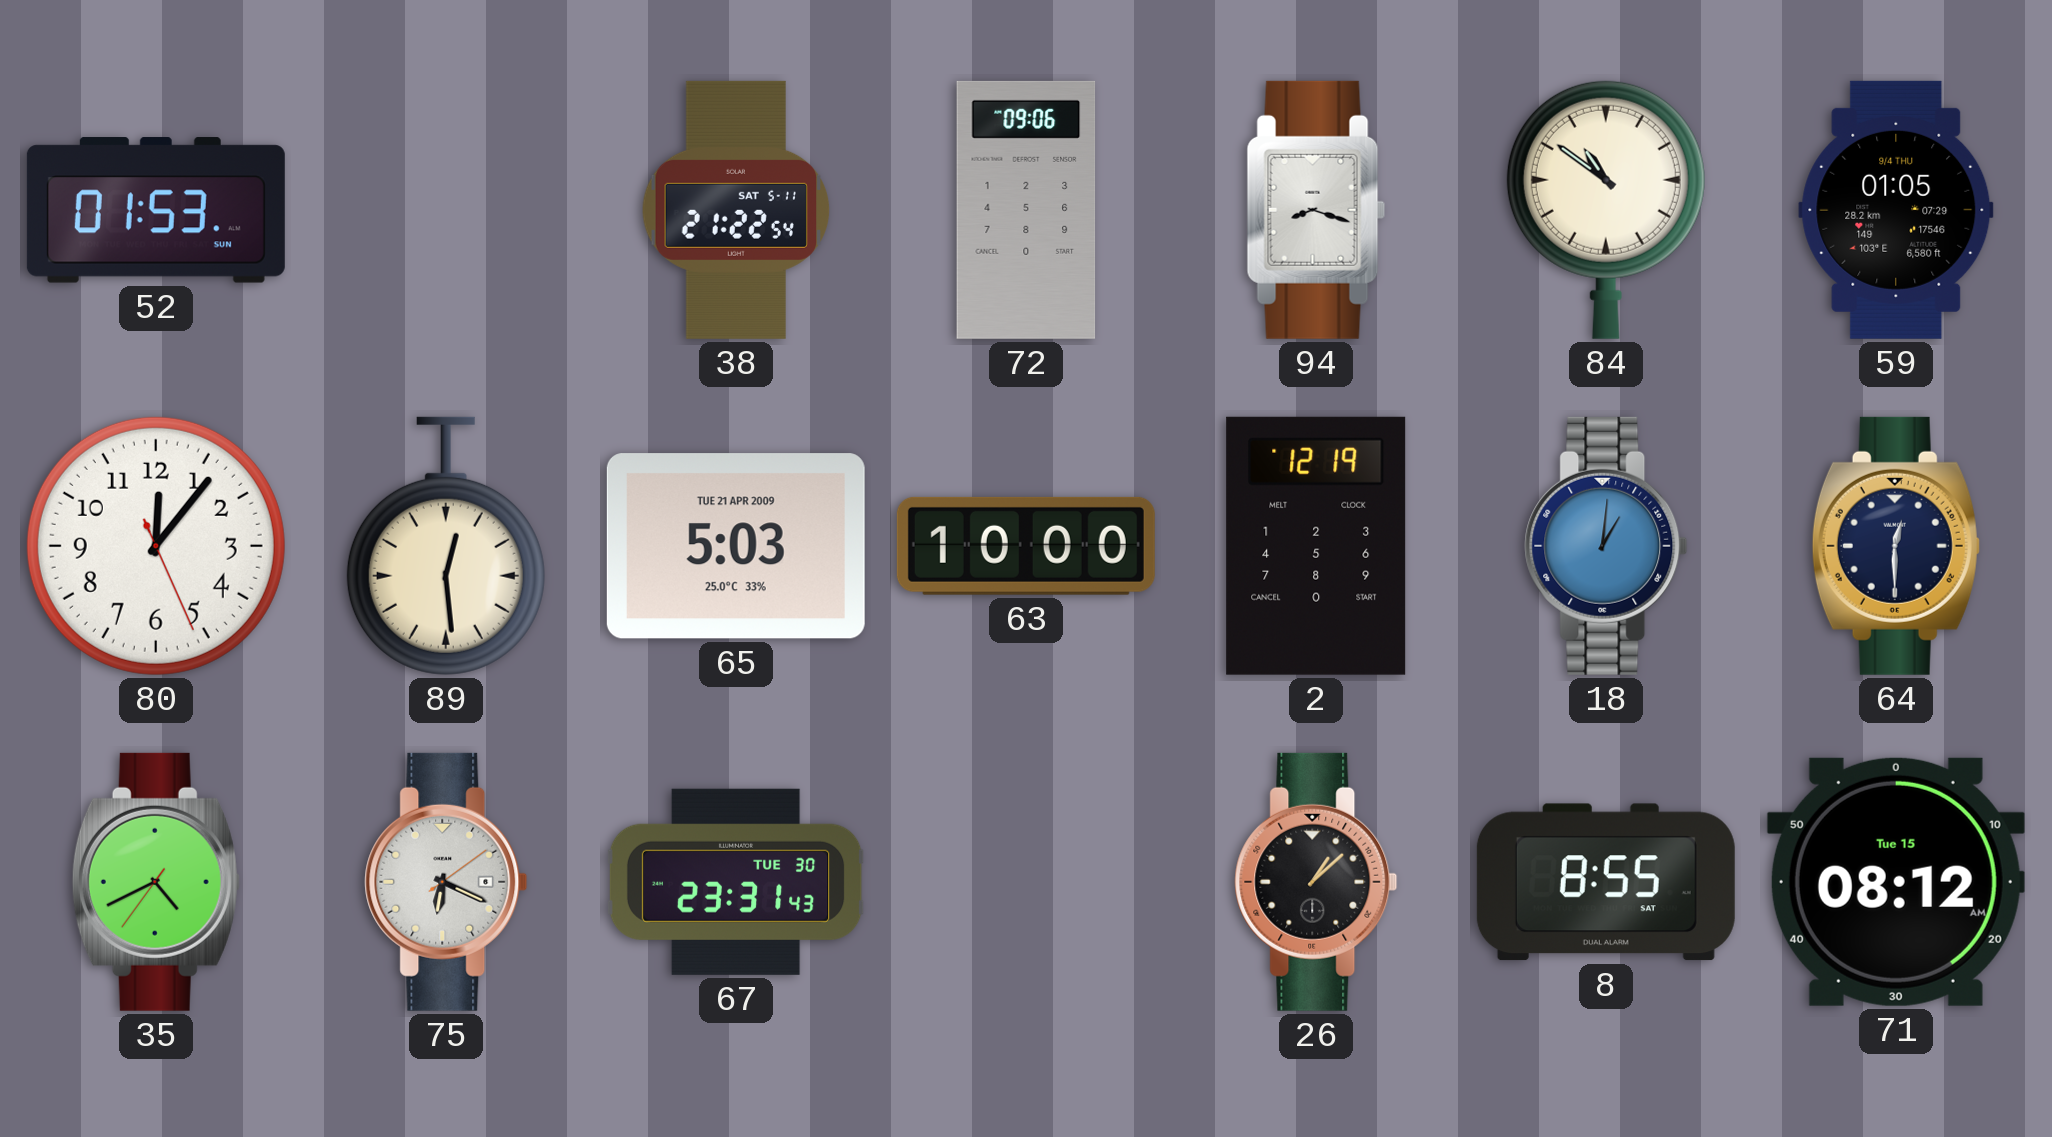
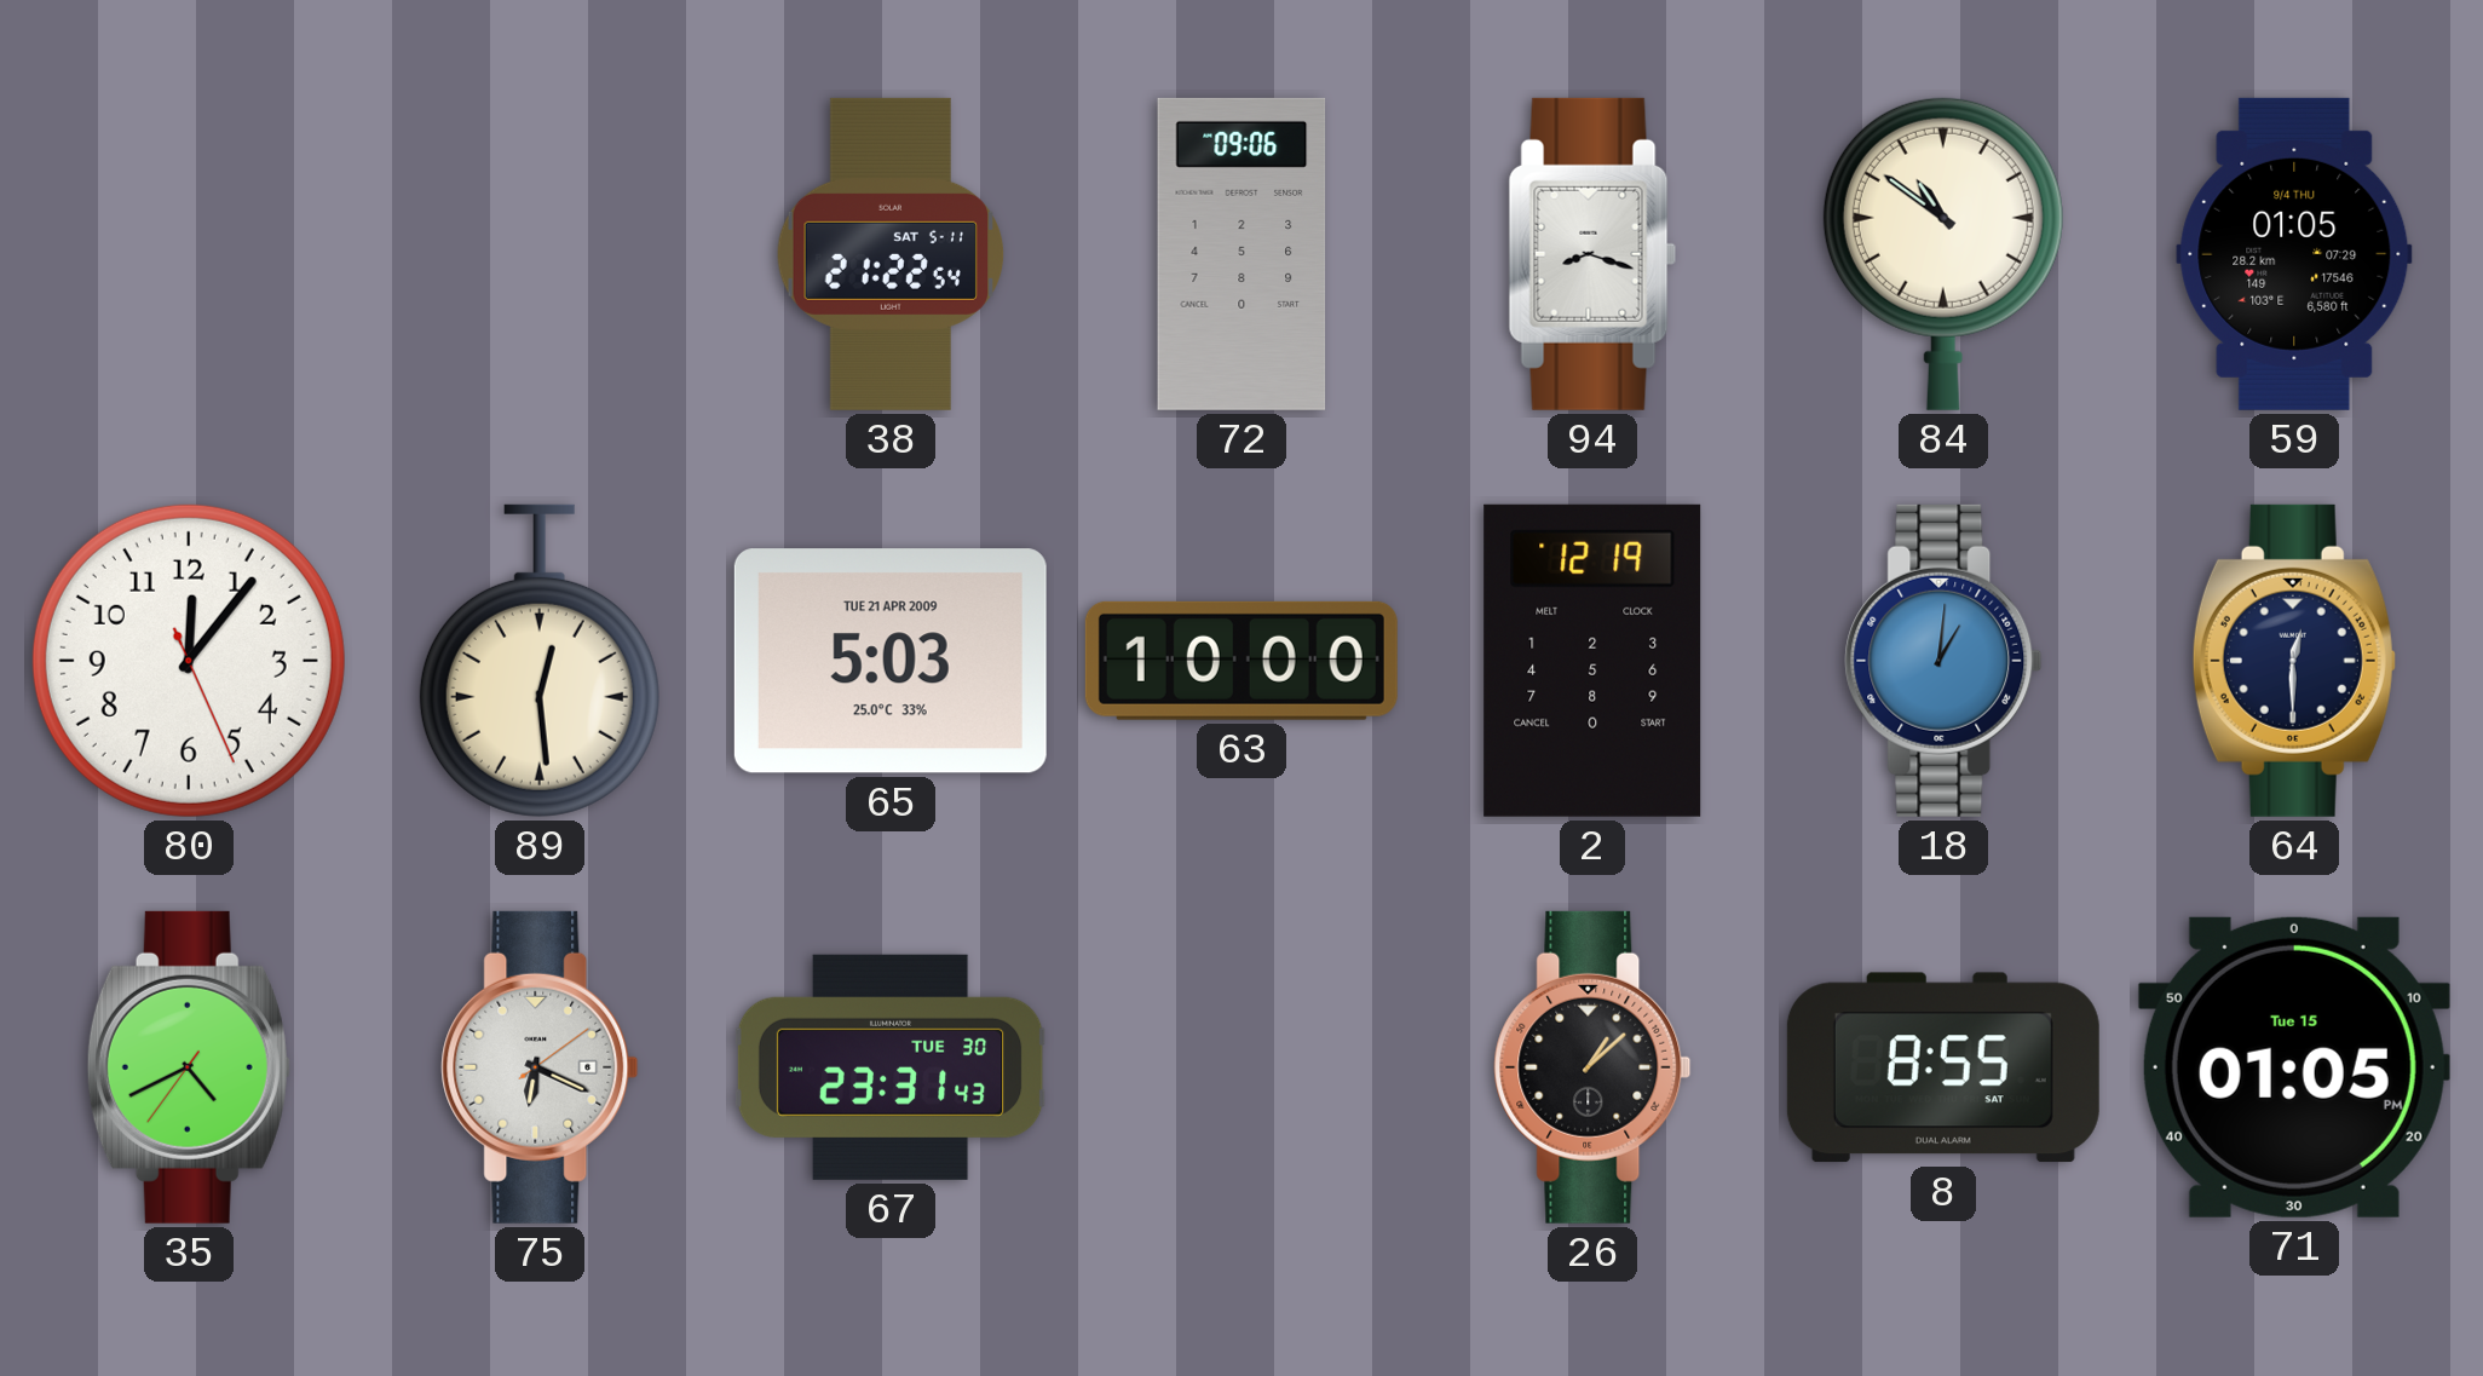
52: 01:53 -> none (156, 210)
71: 08:12 -> 01:05 (2294, 1067)
